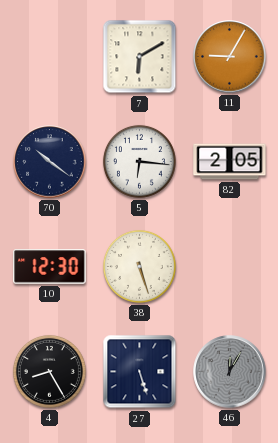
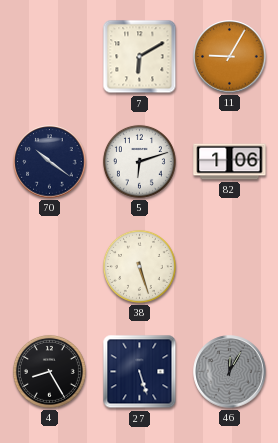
5: 6:16 -> 6:12 (139, 161)
82: 2:05 -> 1:06 (230, 162)
10: 12:30 -> none (50, 267)
